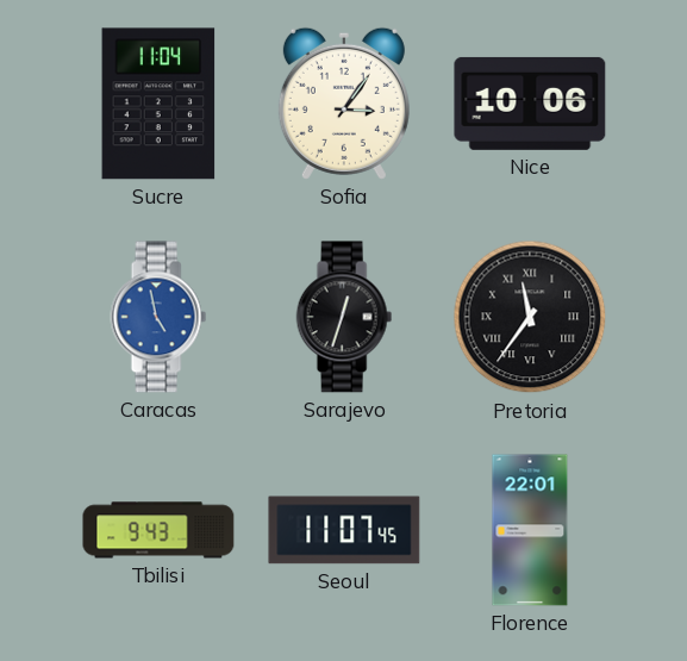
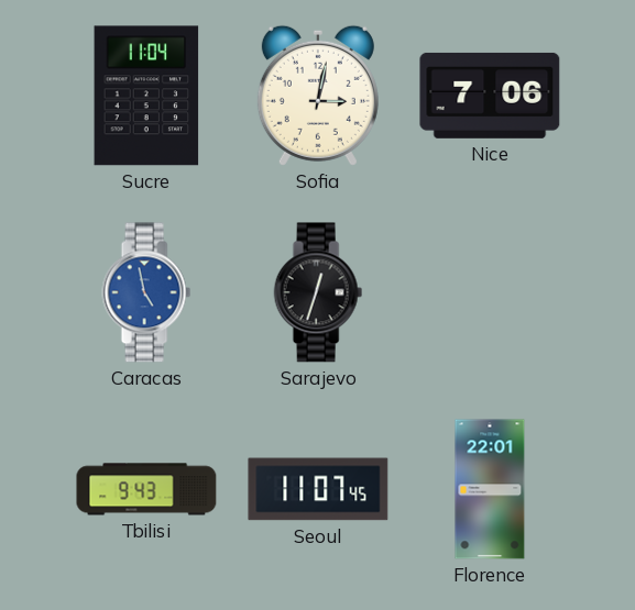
Sofia: 3:06 -> 3:02 (318, 96)
Nice: 10:06 -> 7:06 (490, 96)
Pretoria: 11:36 -> none (530, 317)
